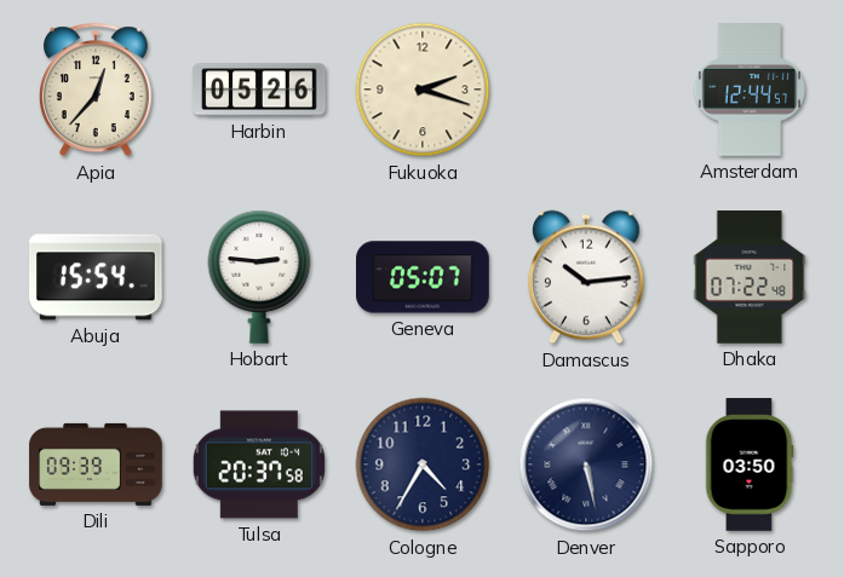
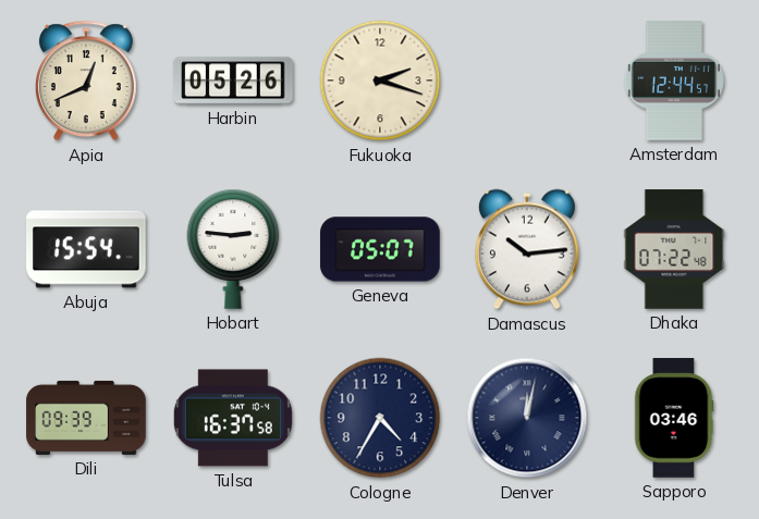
Apia: 12:37 -> 12:41 (86, 81)
Tulsa: 20:37 -> 16:37 (233, 418)
Denver: 5:28 -> 12:02 (527, 418)
Sapporo: 03:50 -> 03:46 (674, 418)
